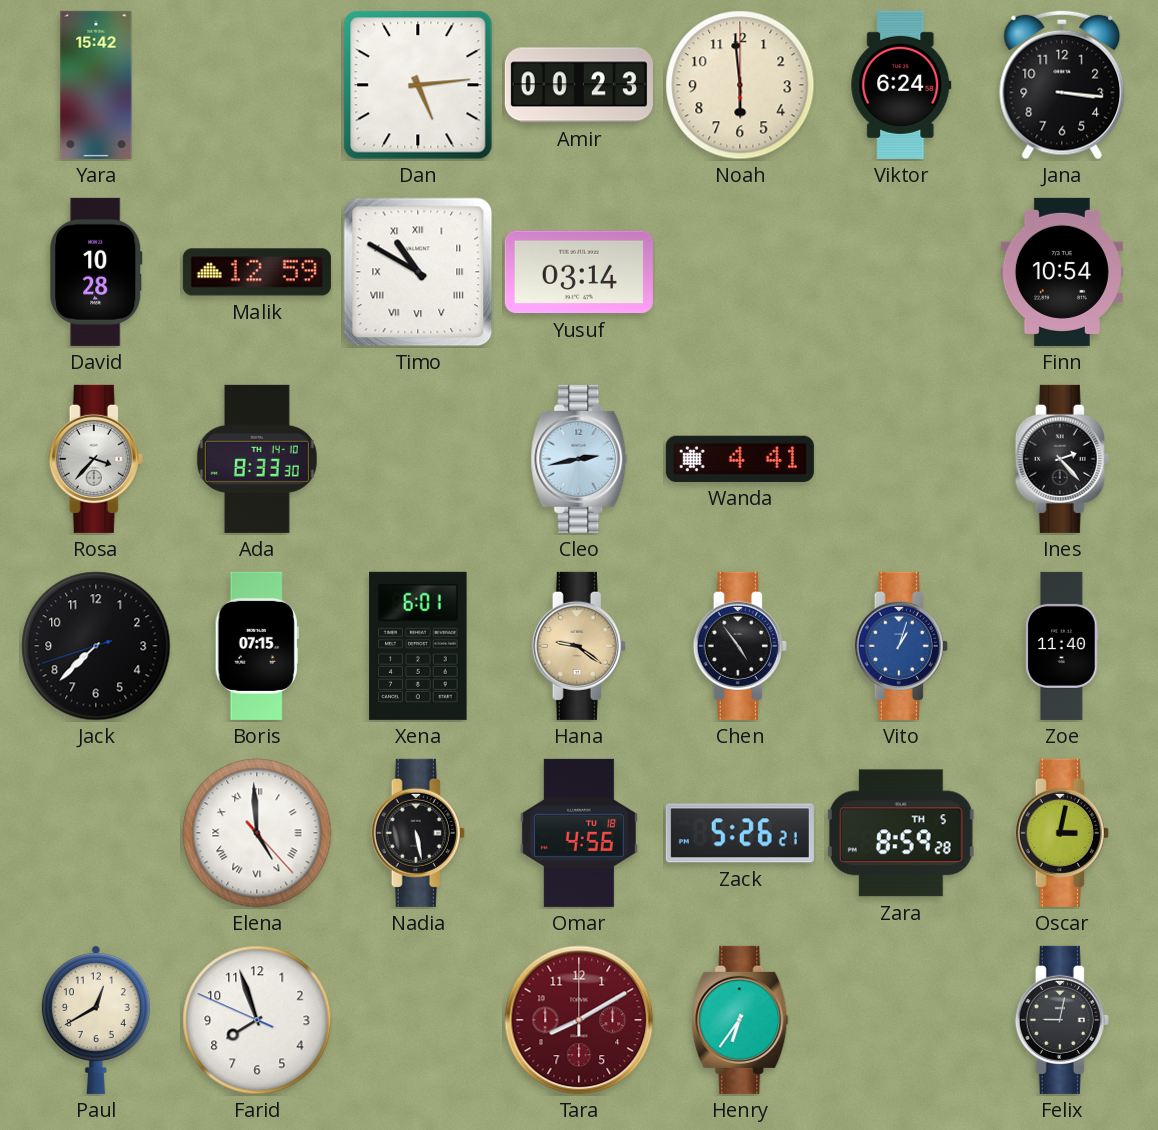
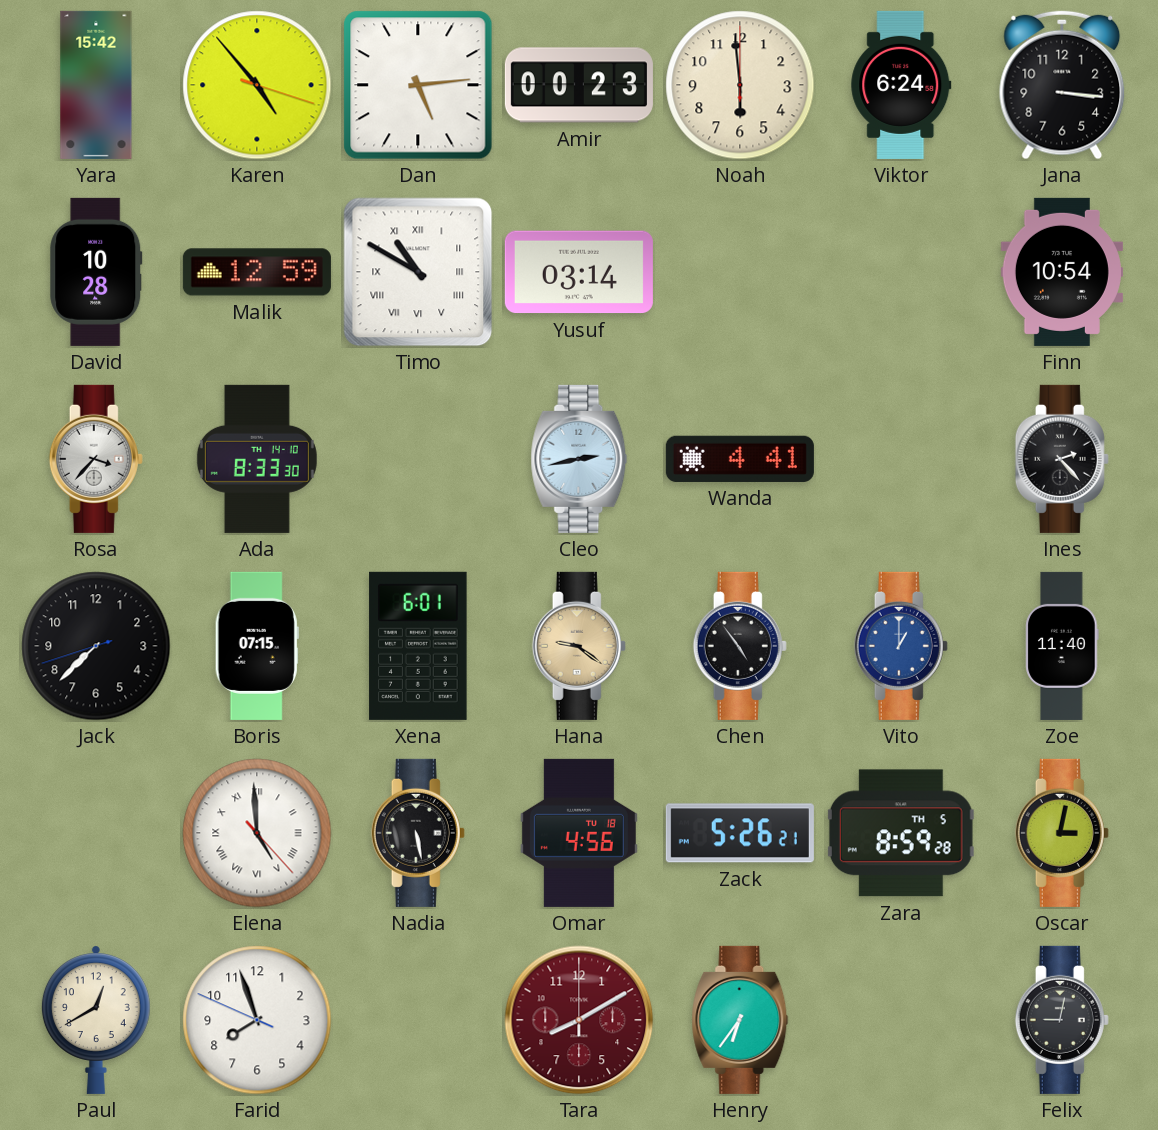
Karen: none -> 4:53 (257, 85)
Vito: 1:03 -> 1:00 (901, 646)
